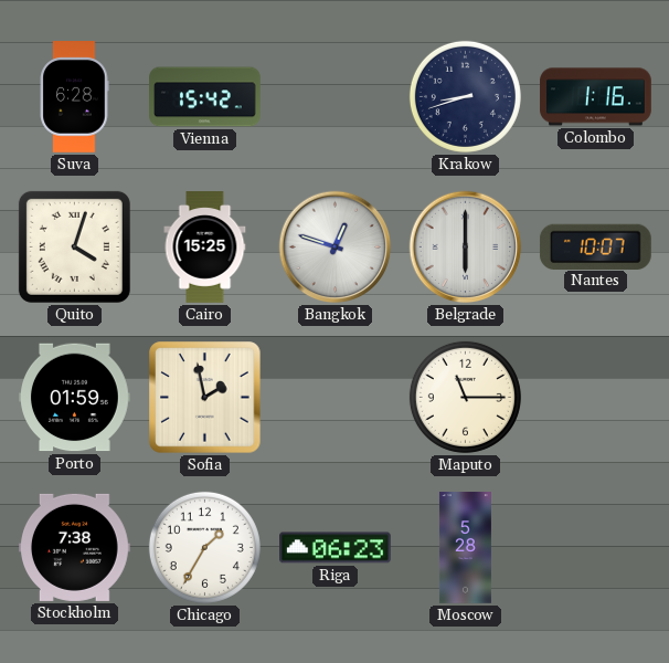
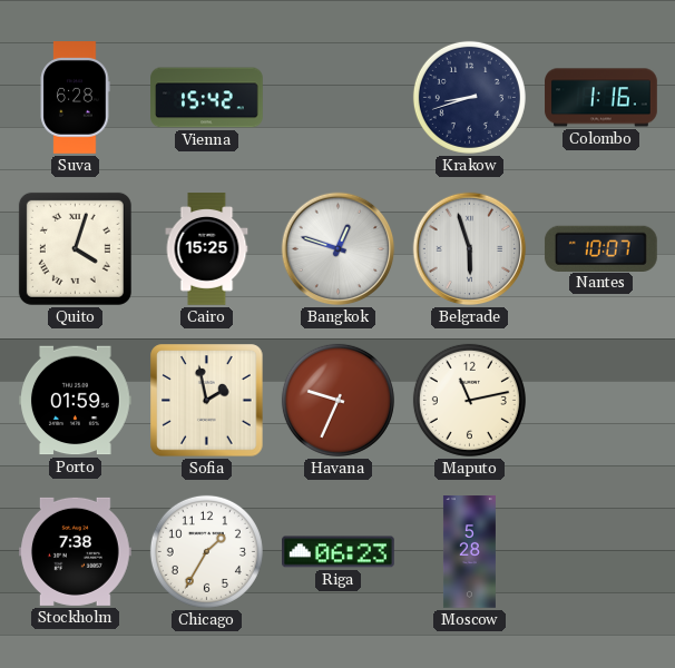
Belgrade: 6:00 -> 5:57 (470, 249)
Havana: none -> 9:34 (338, 400)
Maputo: 11:15 -> 11:13 (469, 400)
